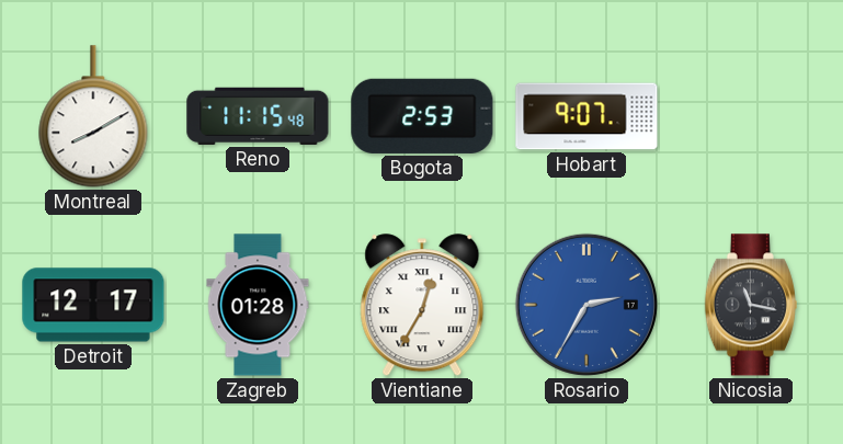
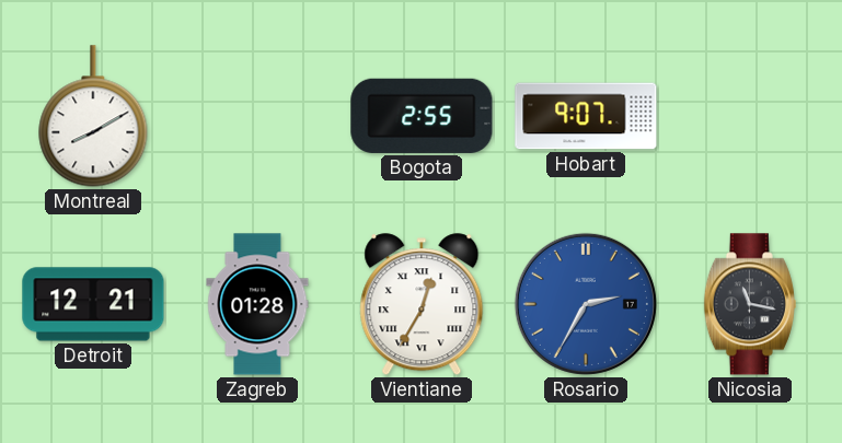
Reno: 11:15 -> none (258, 116)
Bogota: 2:53 -> 2:55 (422, 116)
Detroit: 12:17 -> 12:21 (93, 304)
